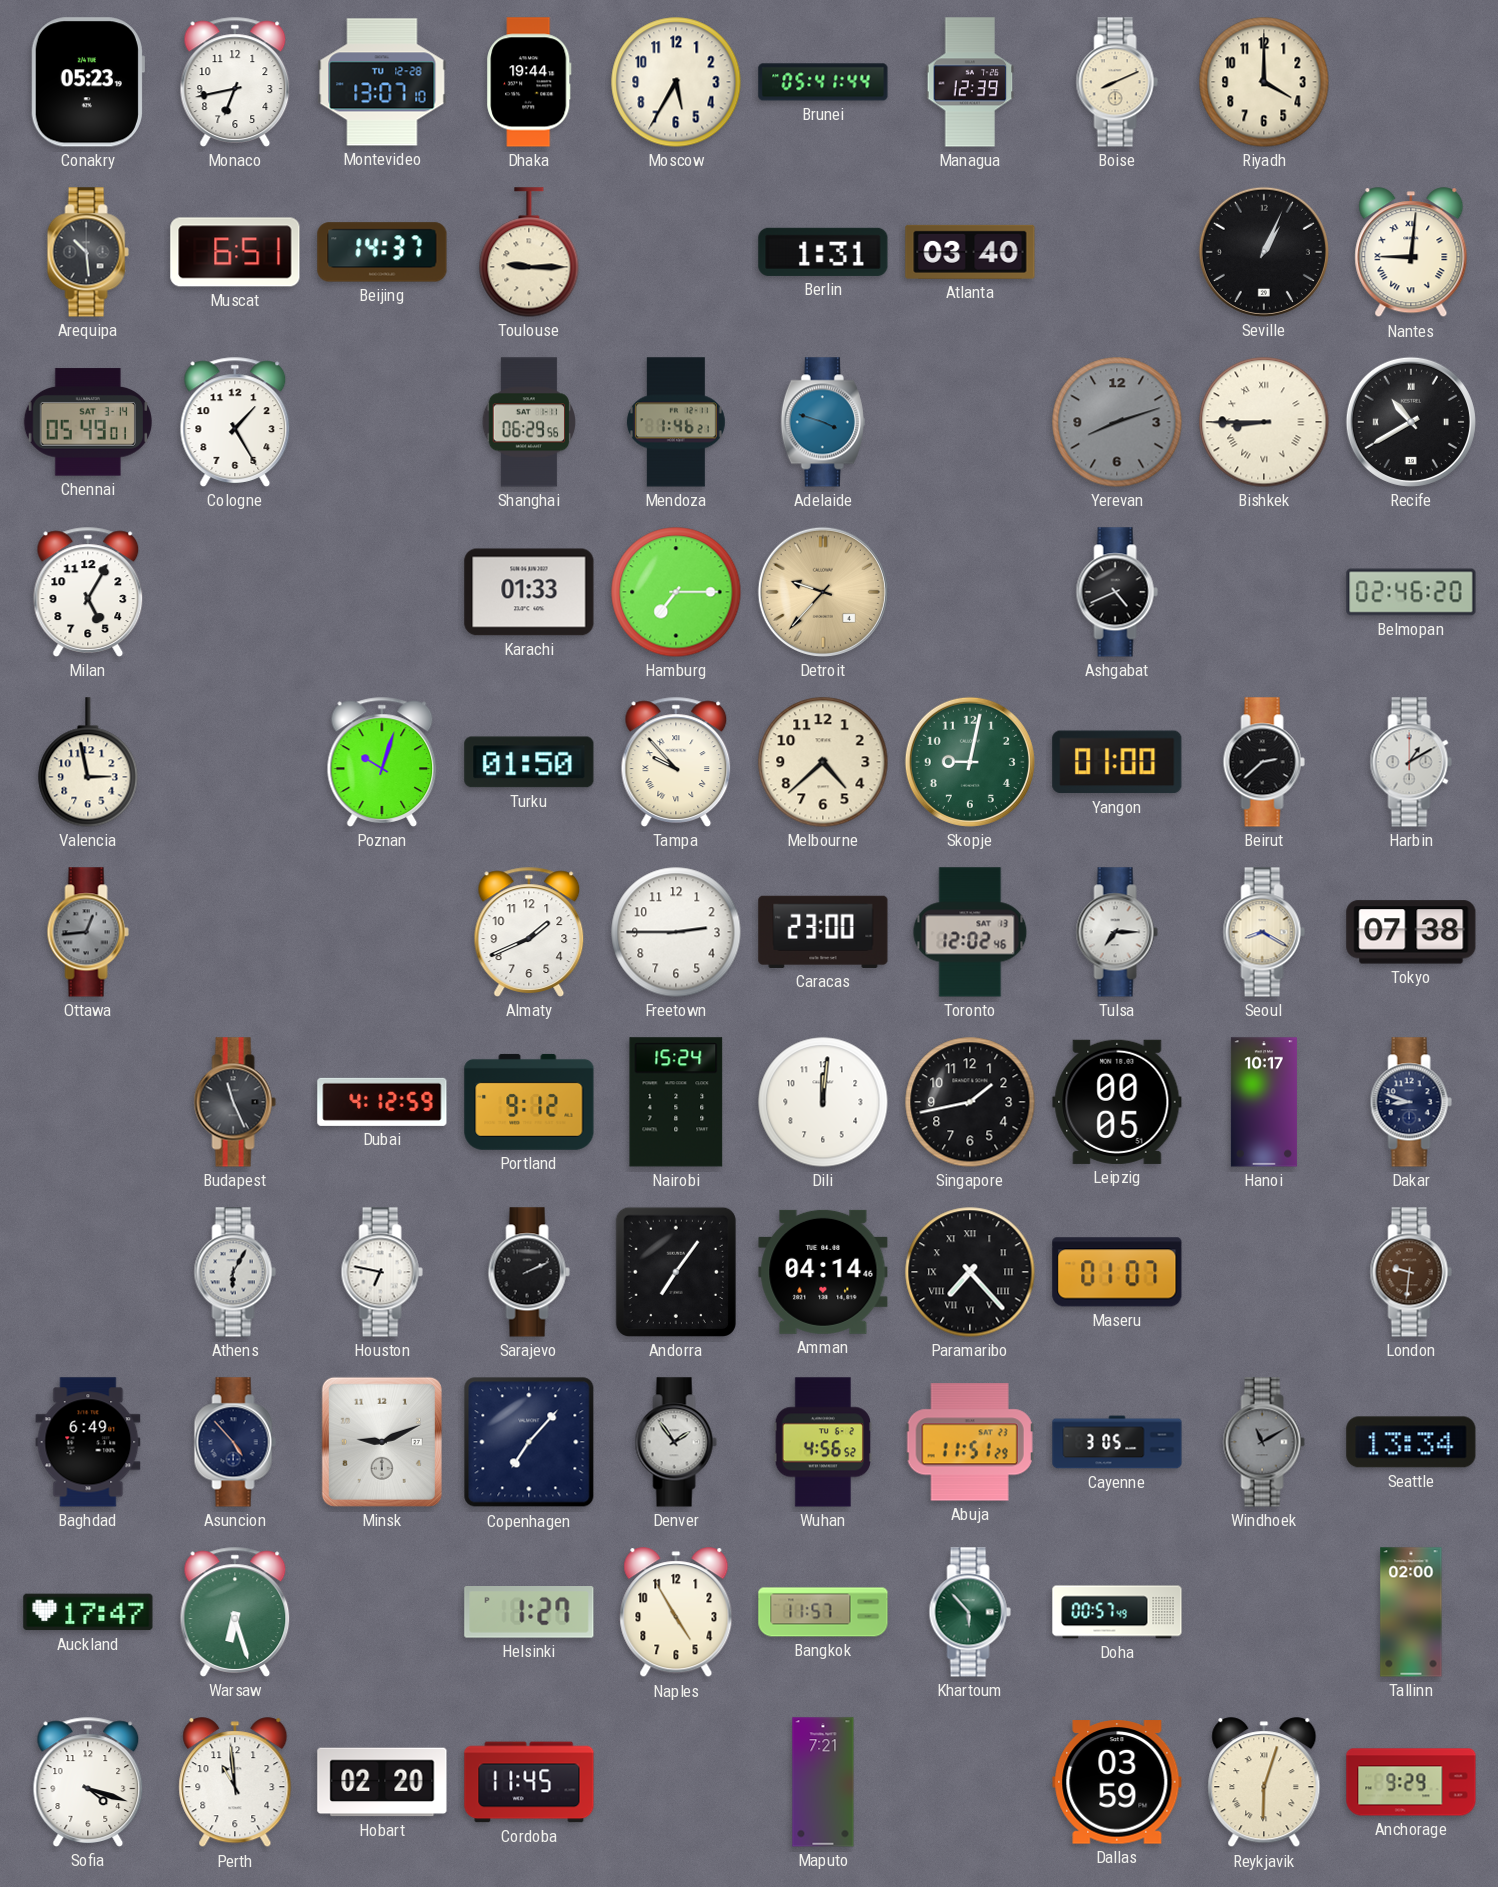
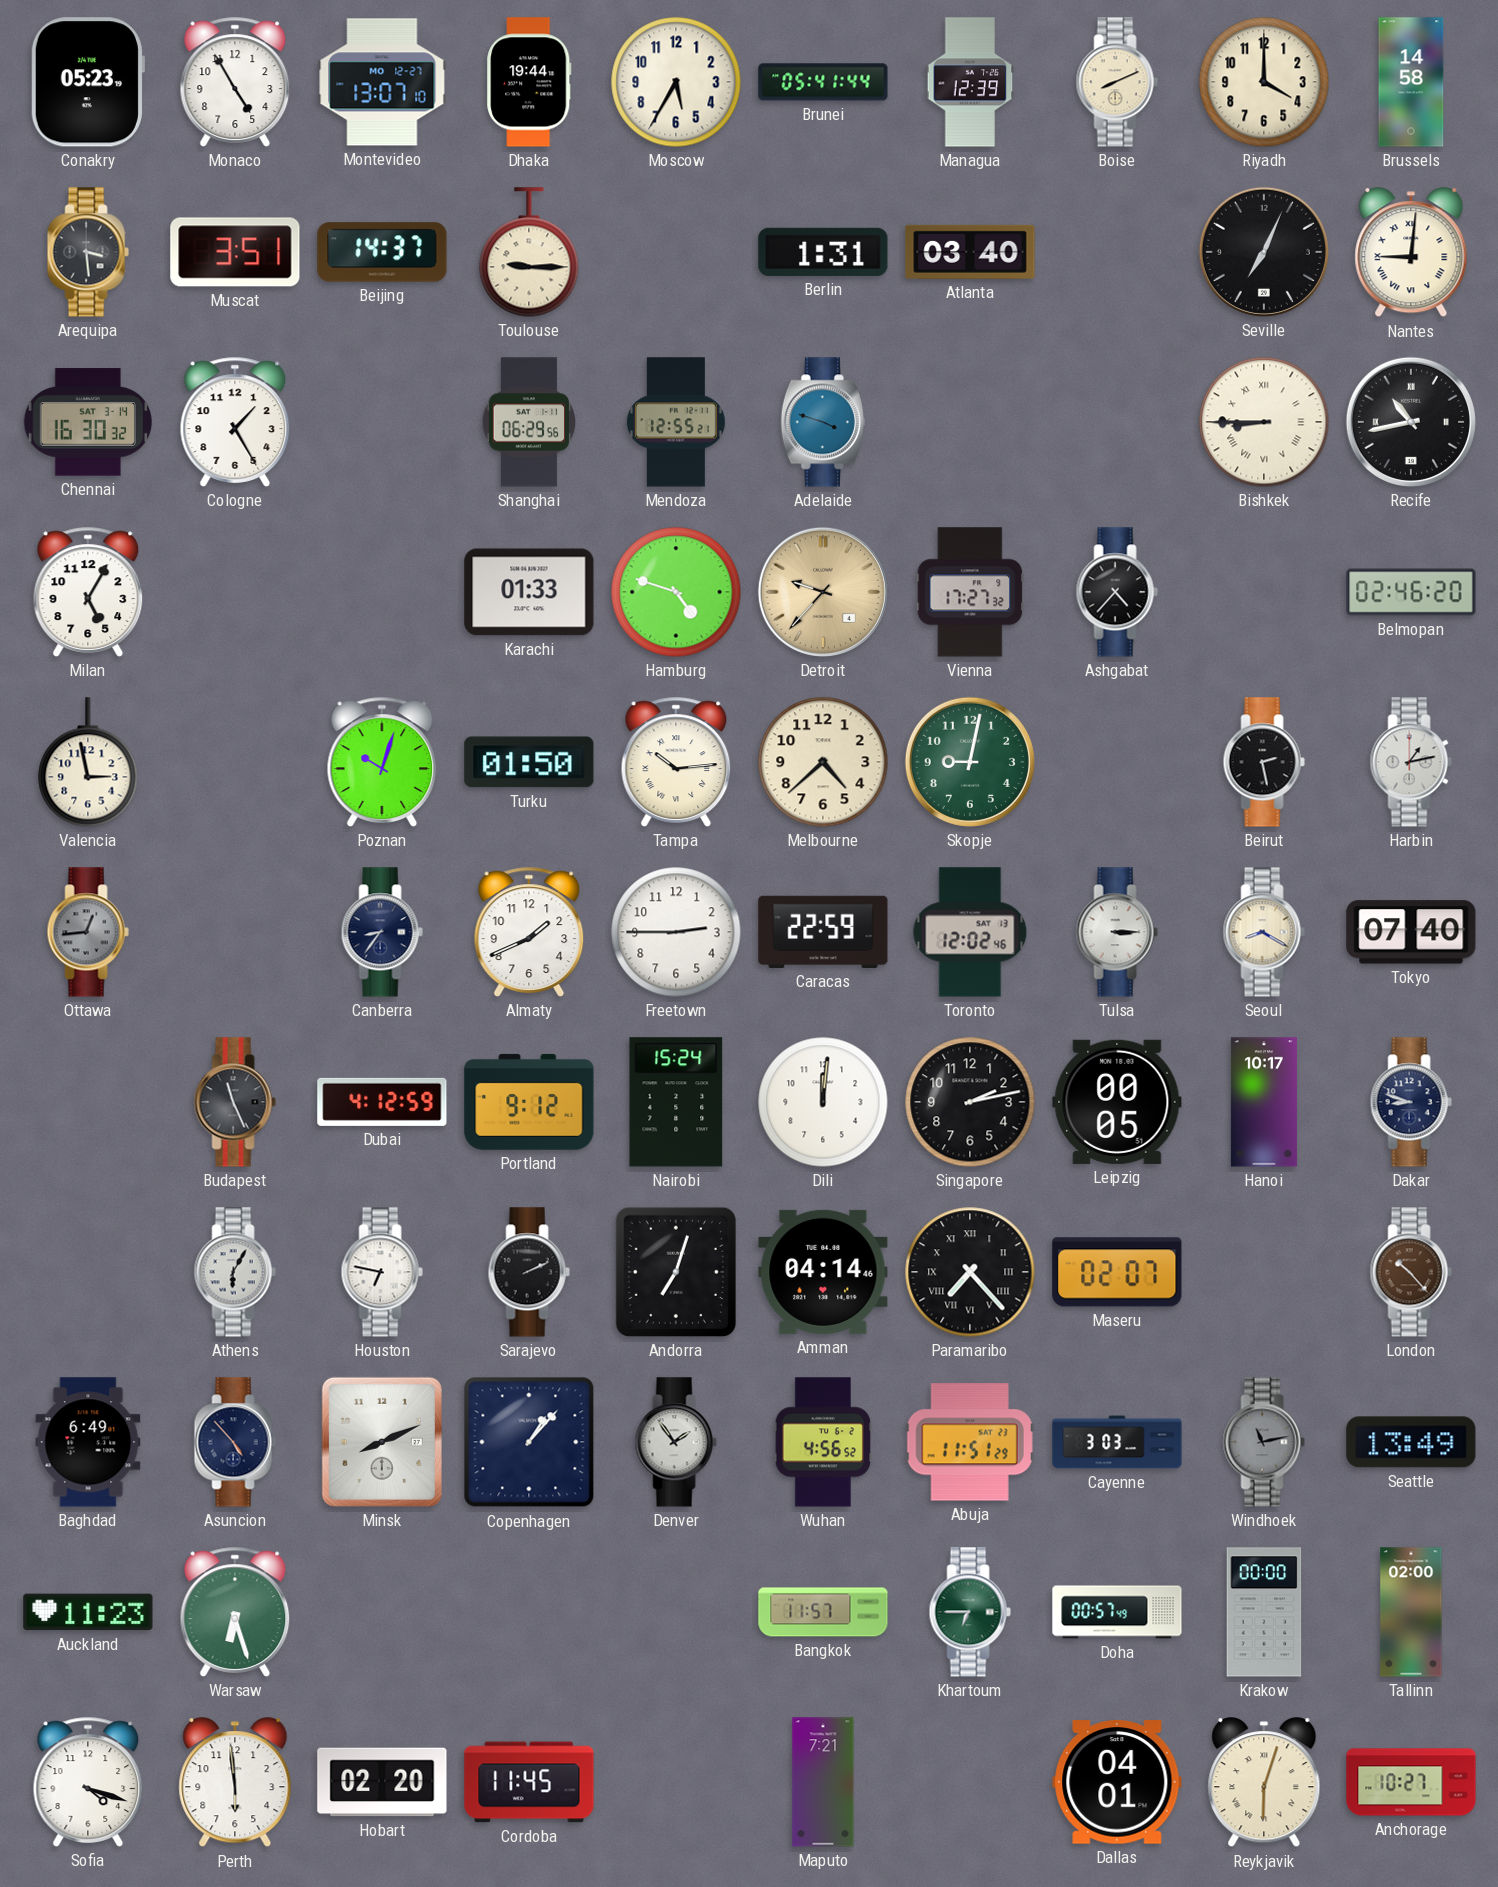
Monaco: 6:43 -> 4:55 (235, 82)
Montevideo date: TU 12-28 -> MO 12-27 (382, 82)
Brussels: none -> 14:58 (1411, 82)
Arequipa: 10:29 -> 3:29 (88, 252)
Muscat: 6:51 -> 3:51 (235, 252)
Seville: 1:04 -> 7:04 (1264, 252)
Chennai: 05:49 -> 16:30 (87, 422)
Mendoza: 1:46 -> 12:55 (676, 422)
Yerevan: 8:12 -> none (1117, 422)
Recife: 10:40 -> 10:43 (1411, 422)
Hamburg: 7:15 -> 4:48 (676, 592)
Vienna: none -> 17:27 (970, 592)
Ashgabat: 4:41 -> 4:37 (1117, 592)
Tampa: 9:53 -> 10:14 (676, 762)
Yangon: 01:00 -> none (1117, 762)
Beirut: 2:38 -> 2:28 (1264, 762)
Harbin: 1:10 -> 1:13 (1411, 762)
Canberra: none -> 8:36 (382, 932)
Caracas: 23:00 -> 22:59 (823, 932)
Tulsa: 7:15 -> 3:15 (1117, 932)
Tokyo: 07:38 -> 07:40 (1411, 932)
Singapore: 1:43 -> 2:13 (970, 1102)
Andorra: 7:06 -> 7:03 (676, 1272)
Maseru: 01:07 -> 02:07 (1117, 1272)
London: 9:31 -> 10:23 (1411, 1272)
Minsk: 9:11 -> 8:11 (382, 1442)
Copenhagen: 7:07 -> 1:07 (529, 1442)
Cayenne: 3:05 -> 3:03 (1117, 1442)
Windhoek: 11:10 -> 11:13 (1264, 1442)
Seattle: 13:34 -> 13:49 (1411, 1442)
Auckland: 17:47 -> 11:23 (88, 1612)
Helsinki: 1:27 -> none (529, 1612)
Naples: 4:55 -> none (676, 1613)
Khartoum: 5:53 -> 6:45 (970, 1612)
Krakow: none -> 00:00 (1264, 1612)
Perth: 10:59 -> 5:59 (235, 1783)
Dallas: 03:59 -> 04:01 (1117, 1782)
Anchorage: 9:29 -> 10:27 (1411, 1782)
